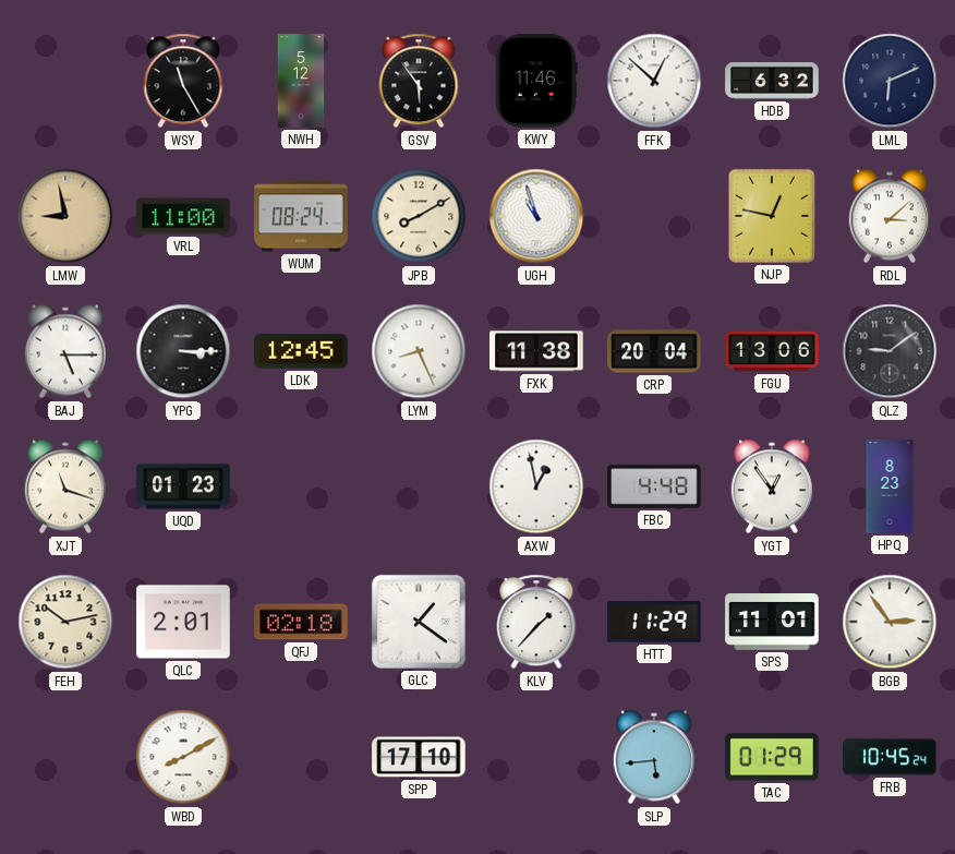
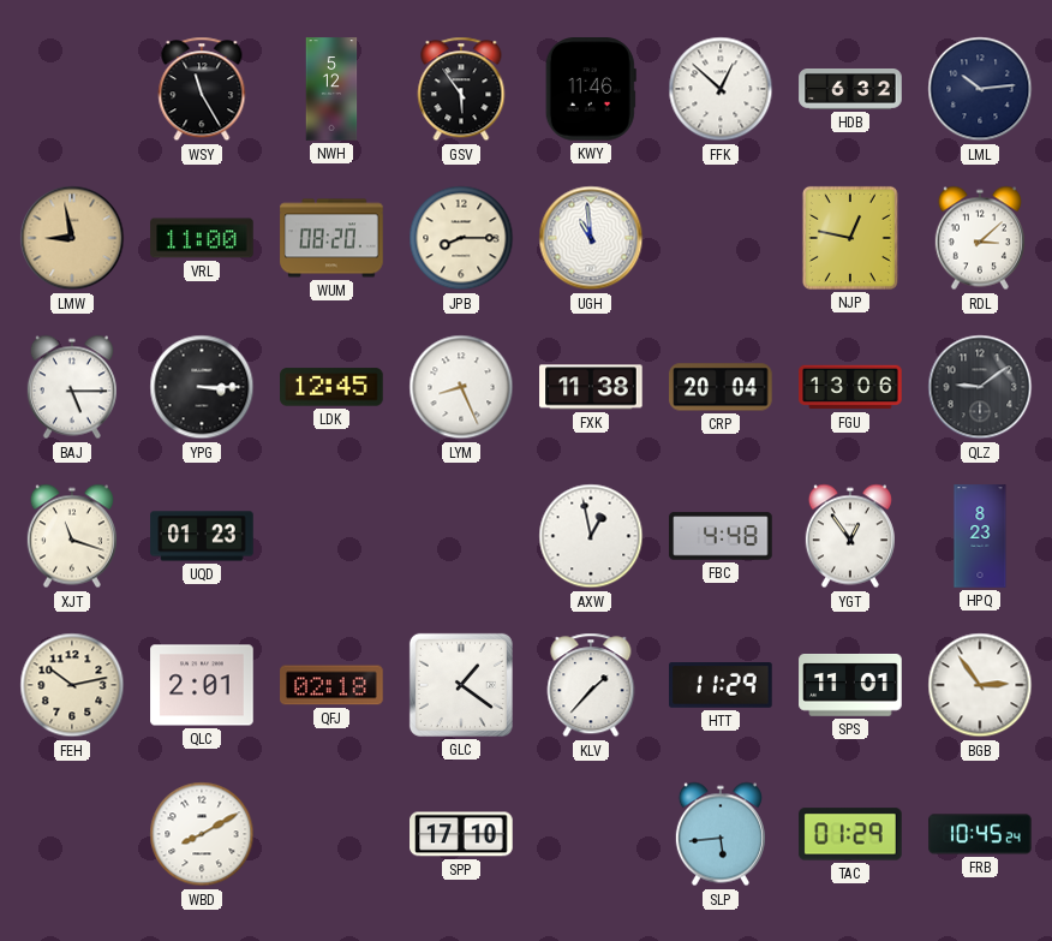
LML: 6:11 -> 10:14 (980, 89)
WUM: 08:24 -> 08:20 (331, 238)
JPB: 8:10 -> 8:15 (461, 238)
UGH: 10:57 -> 10:59 (591, 238)
